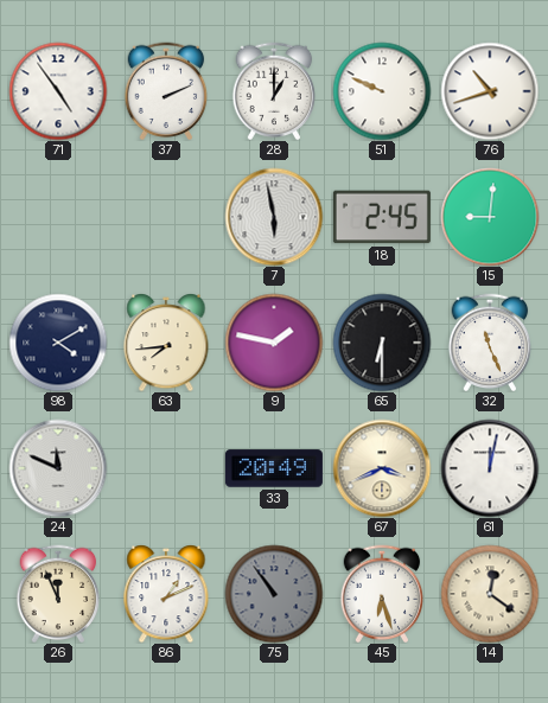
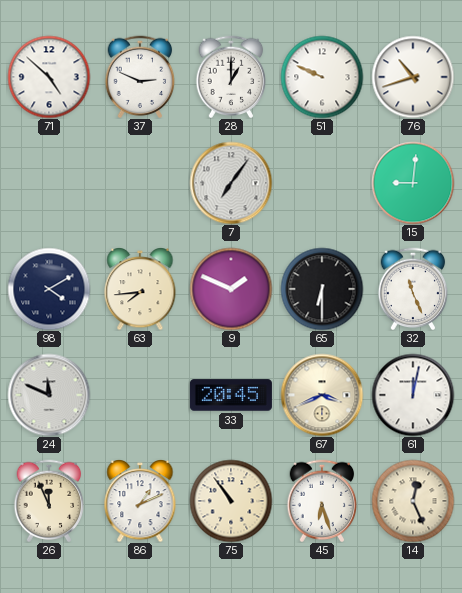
71: 4:54 -> 4:52 (49, 77)
37: 2:11 -> 2:49 (140, 77)
7: 5:58 -> 7:06 (231, 183)
18: 2:45 -> none (382, 217)
9: 1:47 -> 1:49 (231, 289)
33: 20:49 -> 20:45 (231, 395)
75 dial: grey -> cream (231, 501)
14: 12:21 -> 12:26 (413, 501)
